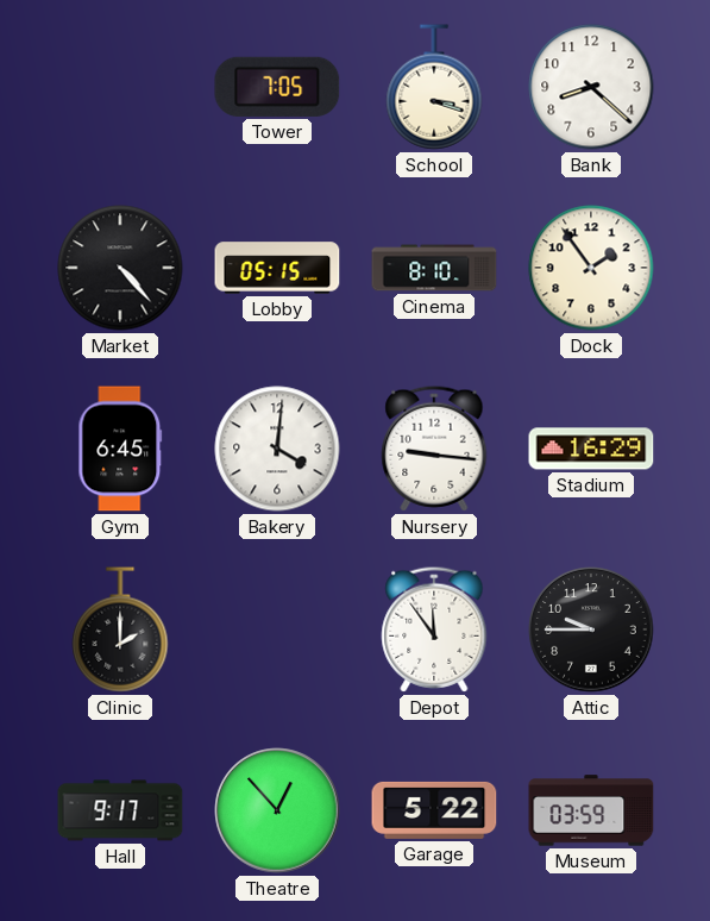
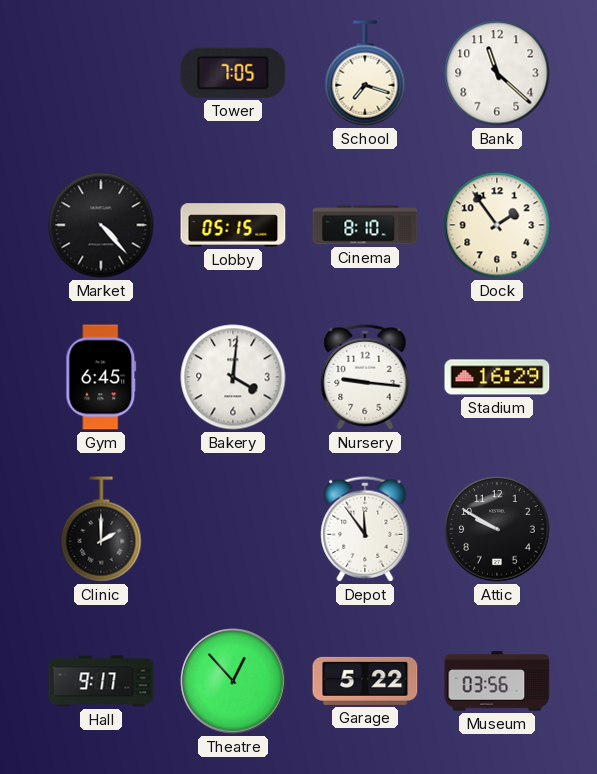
School: 3:18 -> 7:18 (365, 73)
Bank: 8:22 -> 11:22 (497, 73)
Attic: 9:45 -> 9:50 (497, 529)
Museum: 03:59 -> 03:56 (497, 681)
